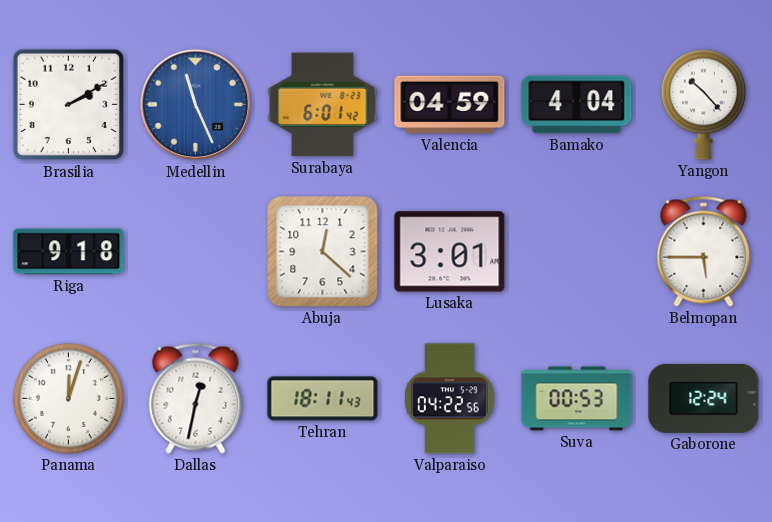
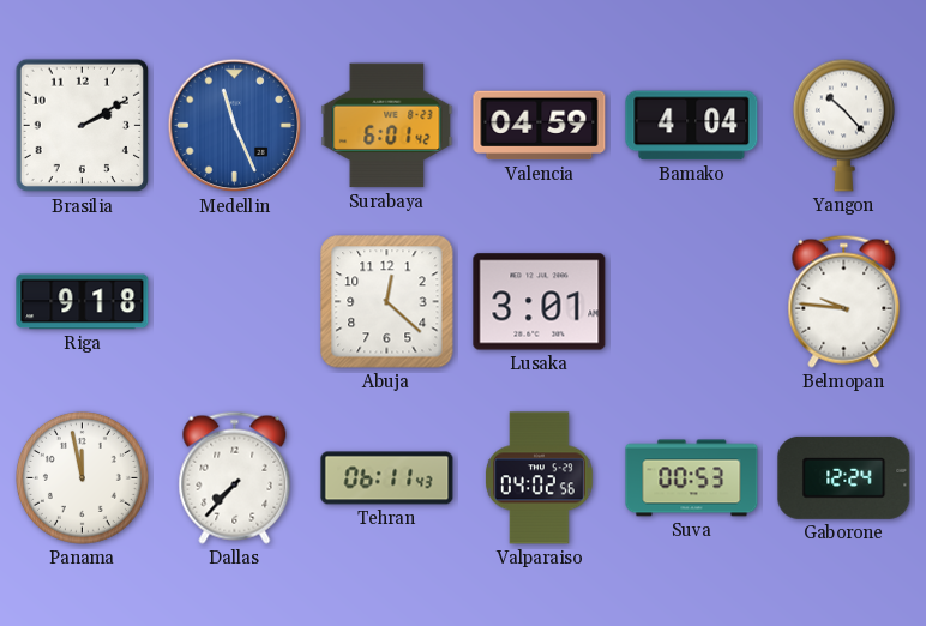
Belmopan: 5:45 -> 9:46 (844, 301)
Panama: 12:03 -> 11:58 (82, 477)
Dallas: 12:32 -> 7:37 (235, 477)
Tehran: 18:11 -> 06:11 (387, 478)
Valparaiso: 04:22 -> 04:02 (540, 478)
